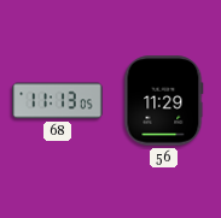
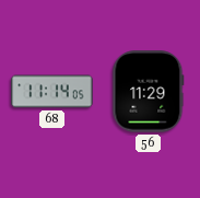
68: 11:13 -> 11:14 (52, 92)
